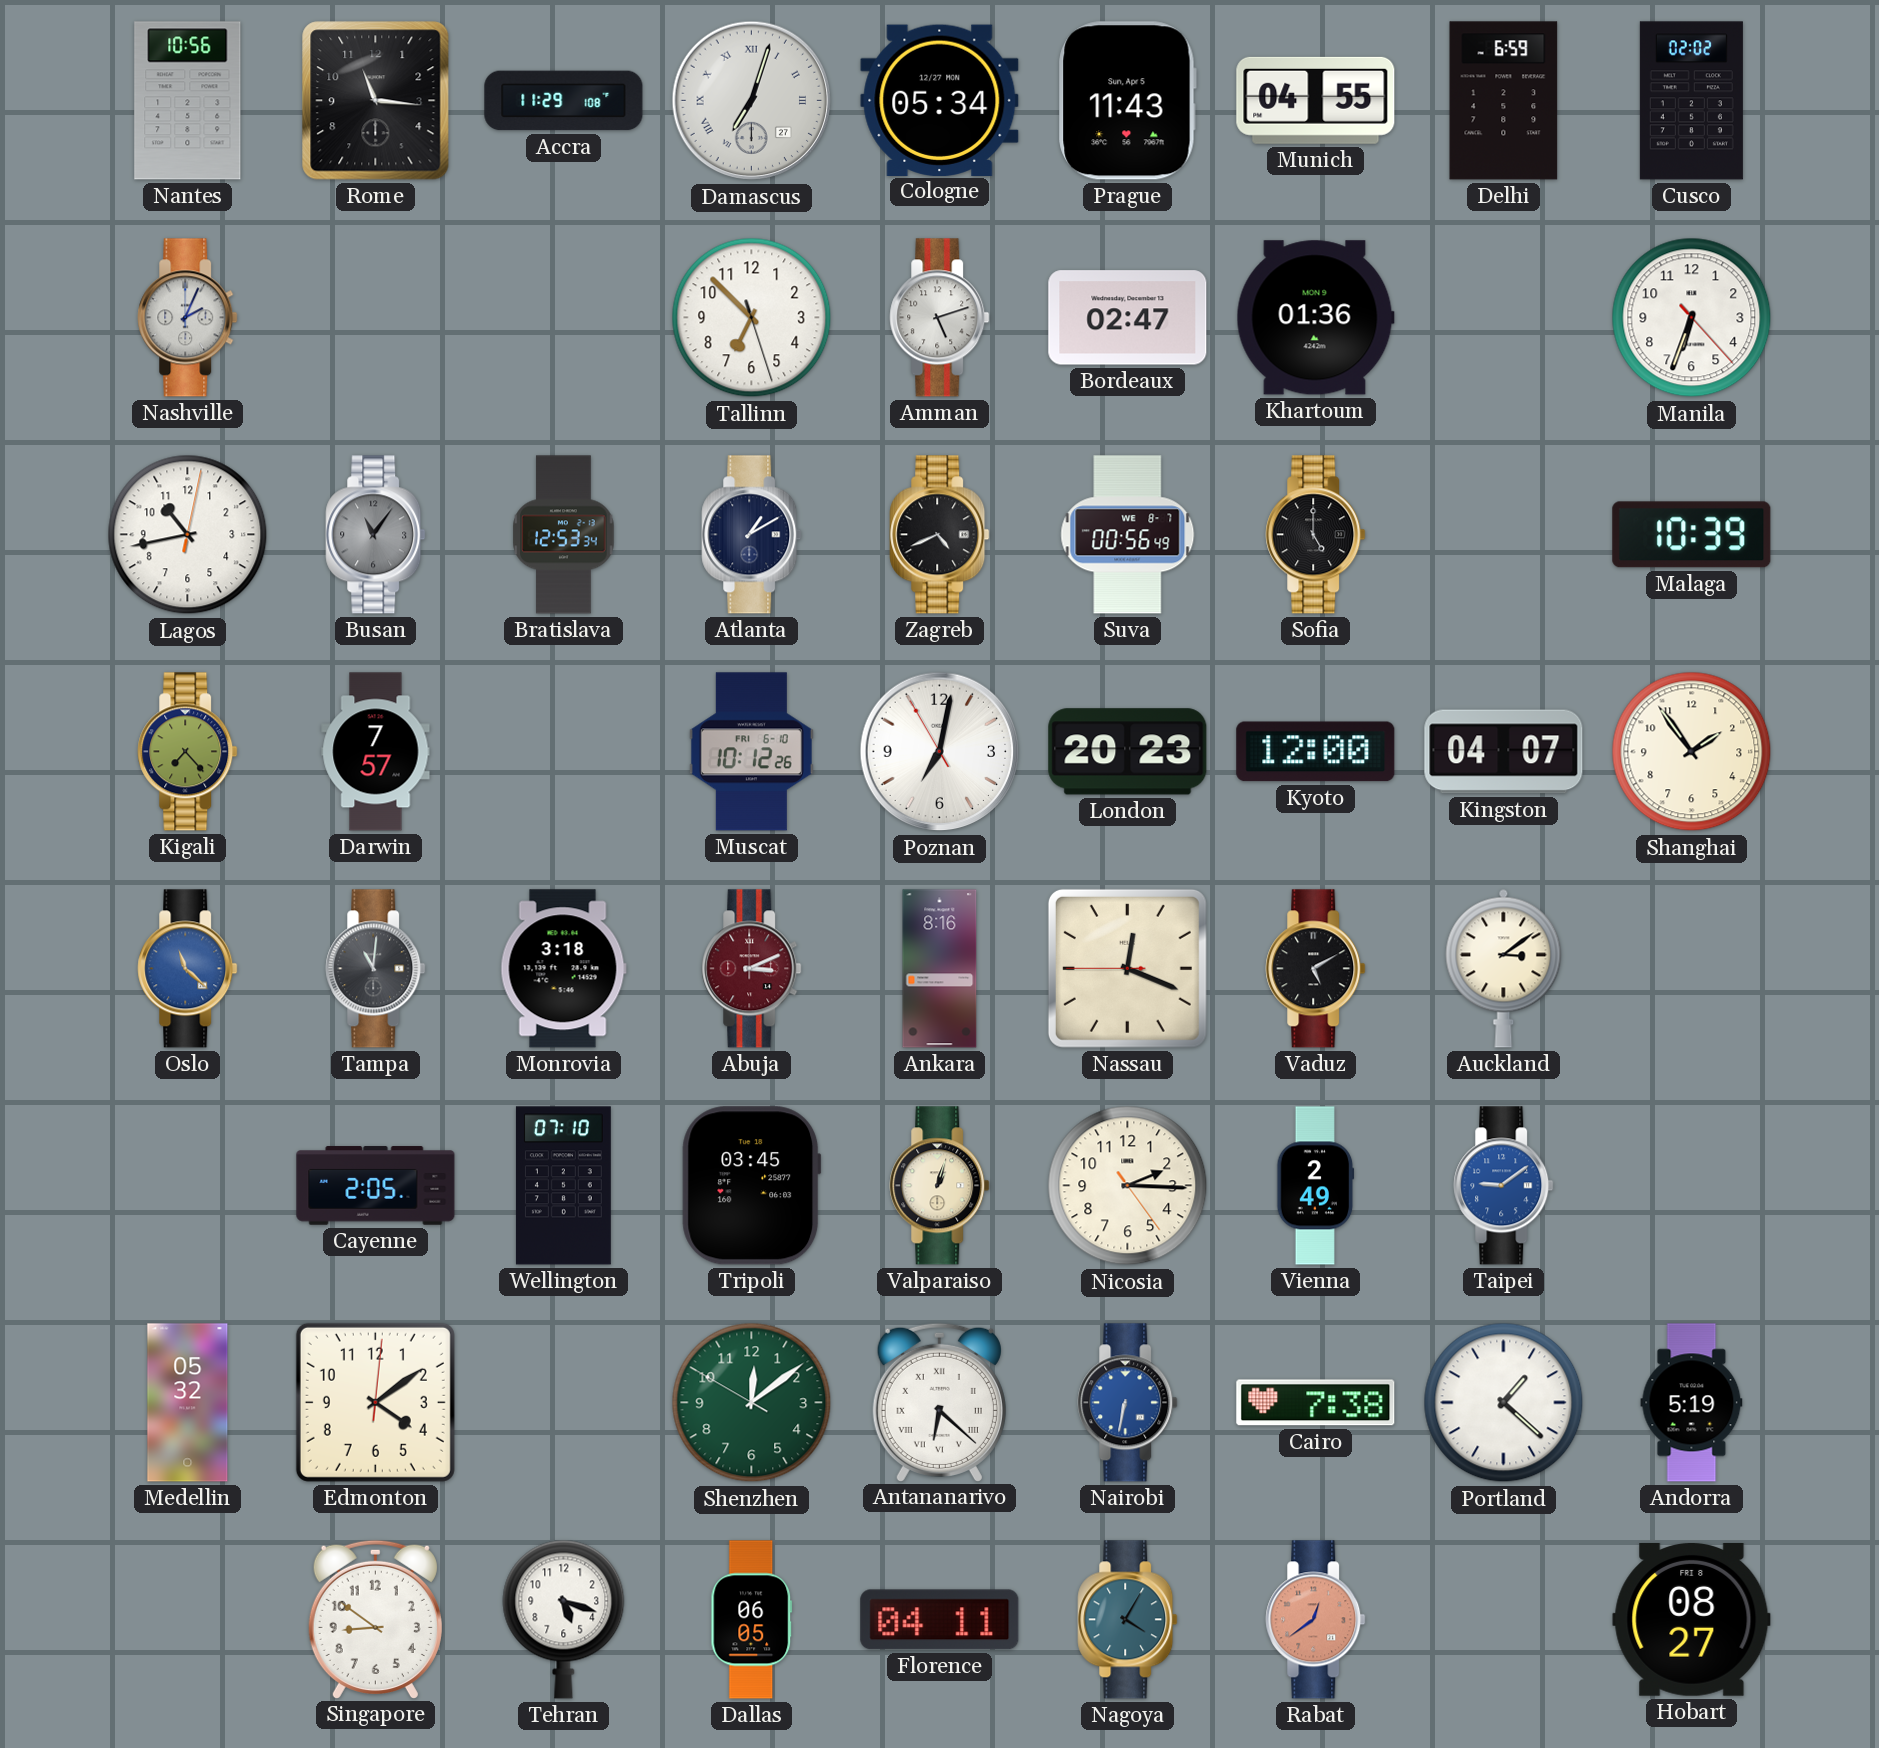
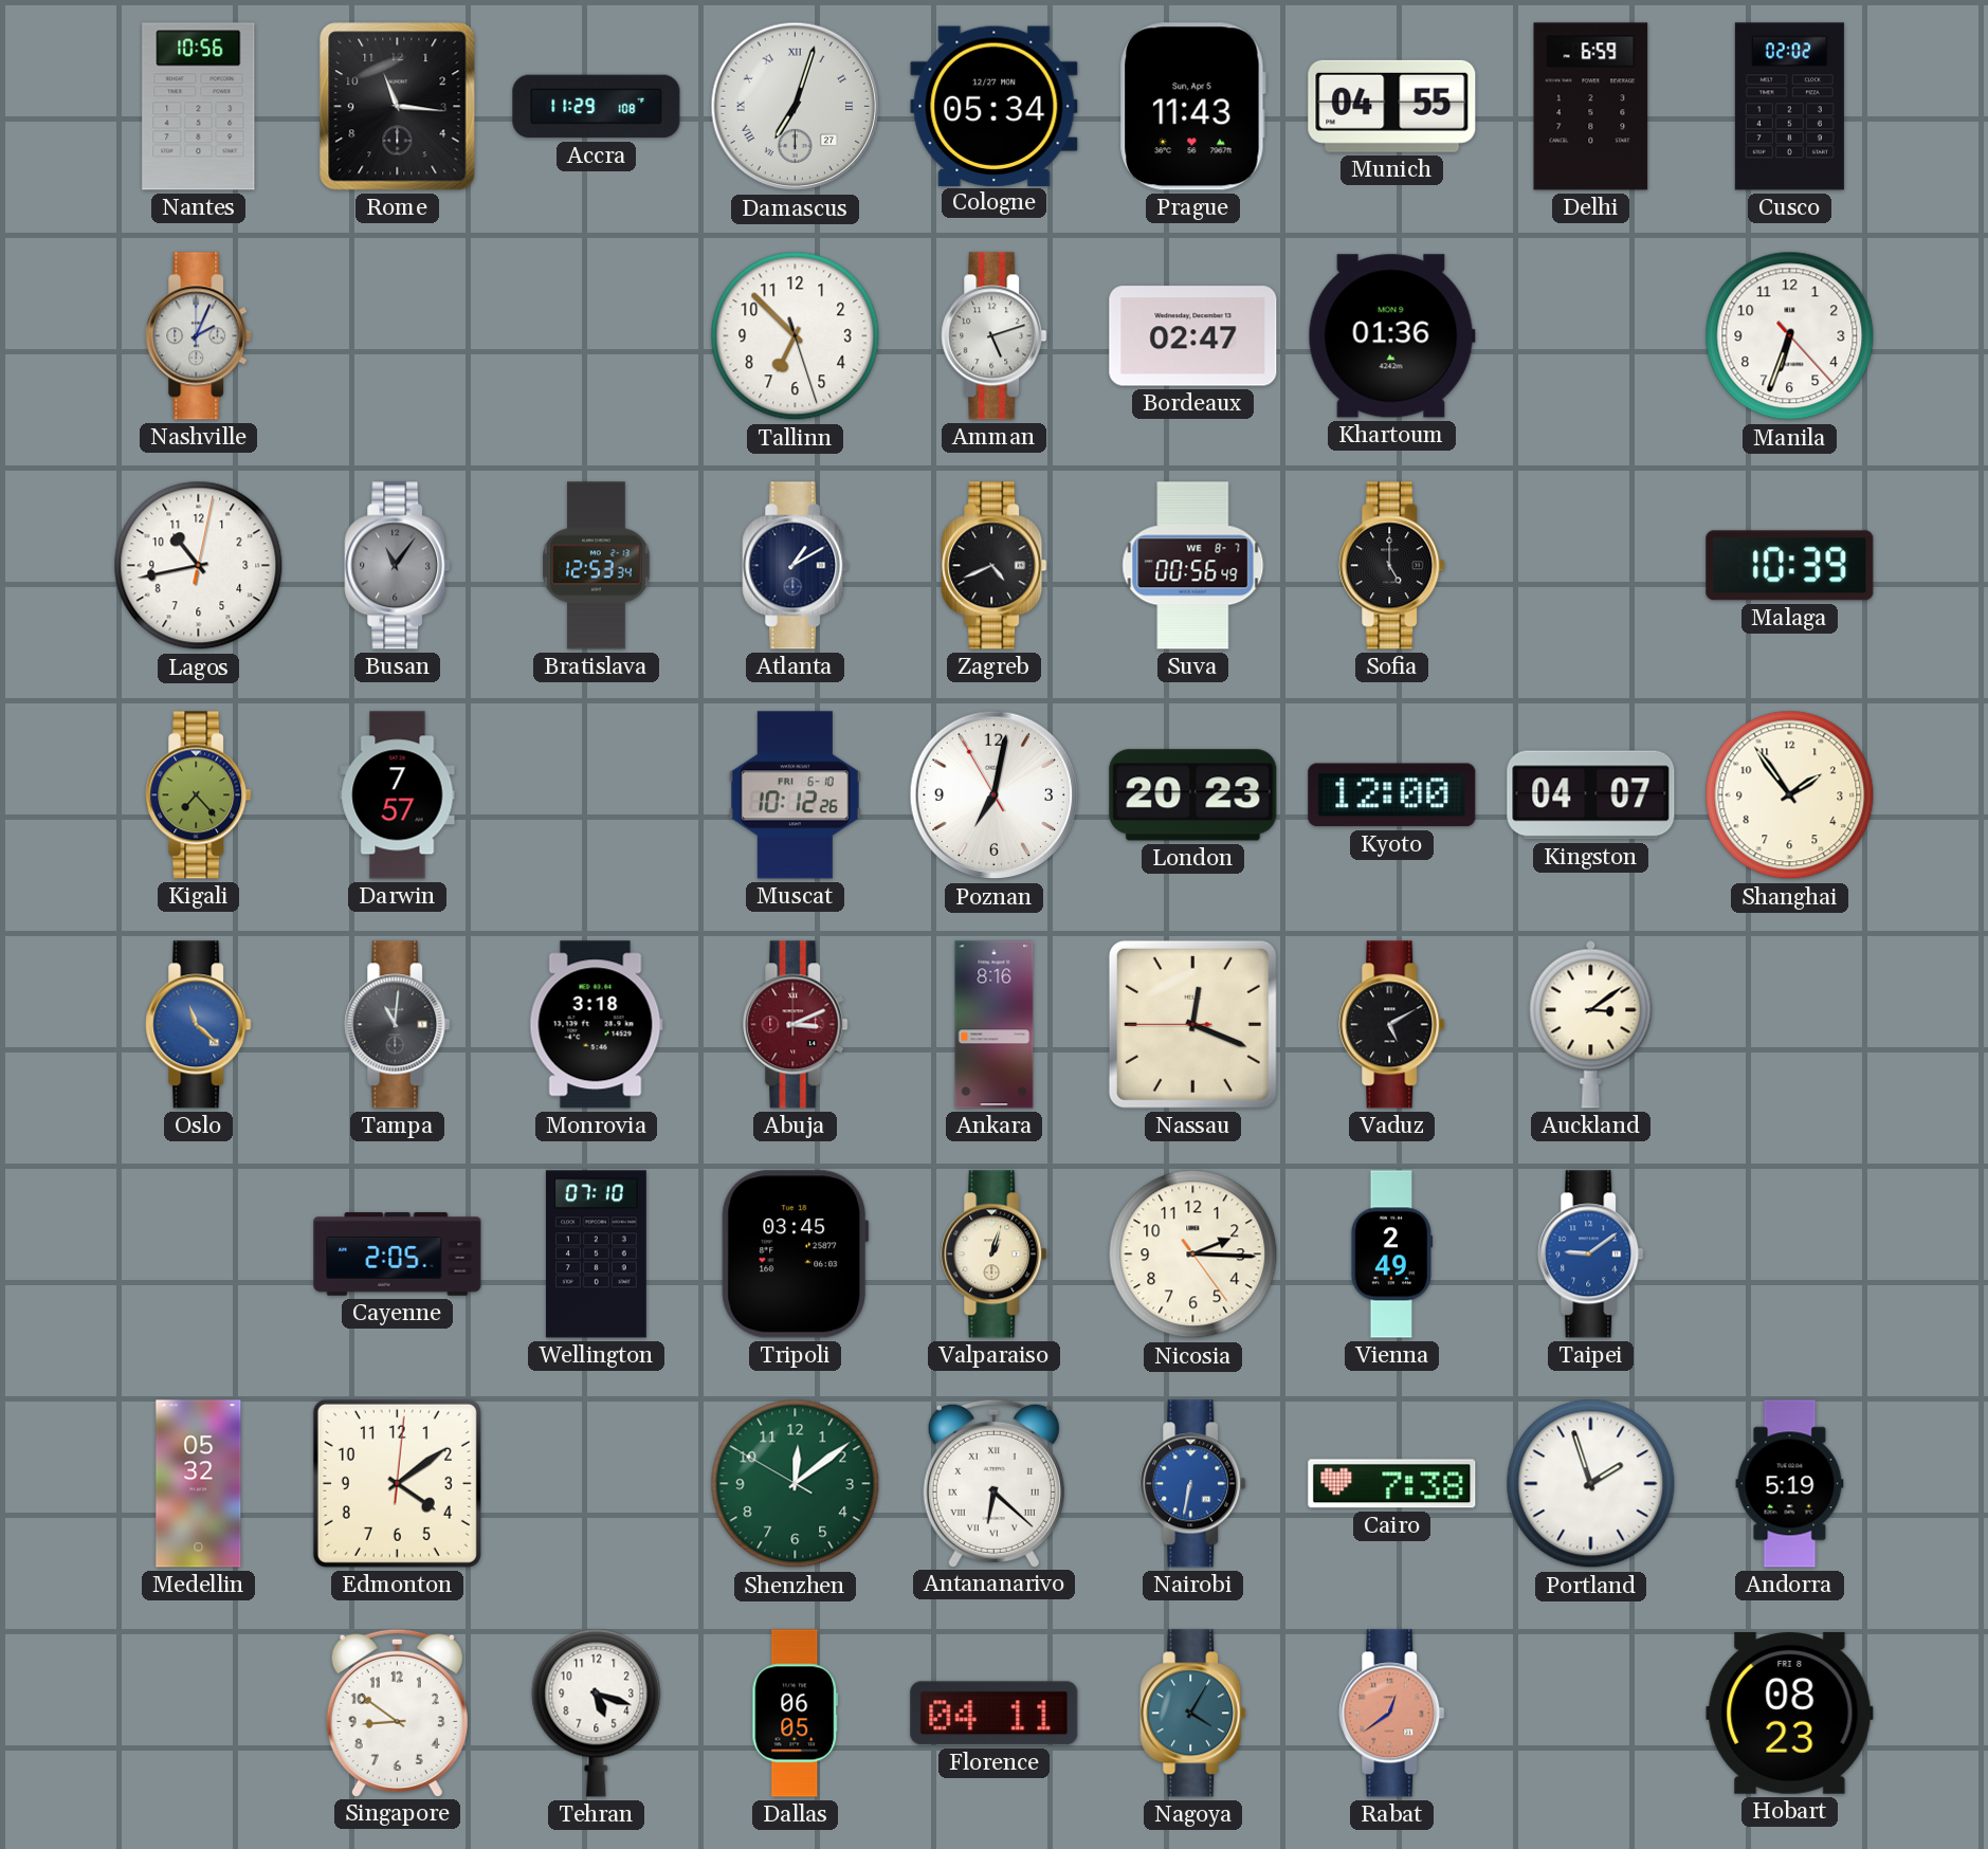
Portland: 1:22 -> 1:57 (1591, 1484)
Hobart: 08:27 -> 08:23 (1790, 1714)
